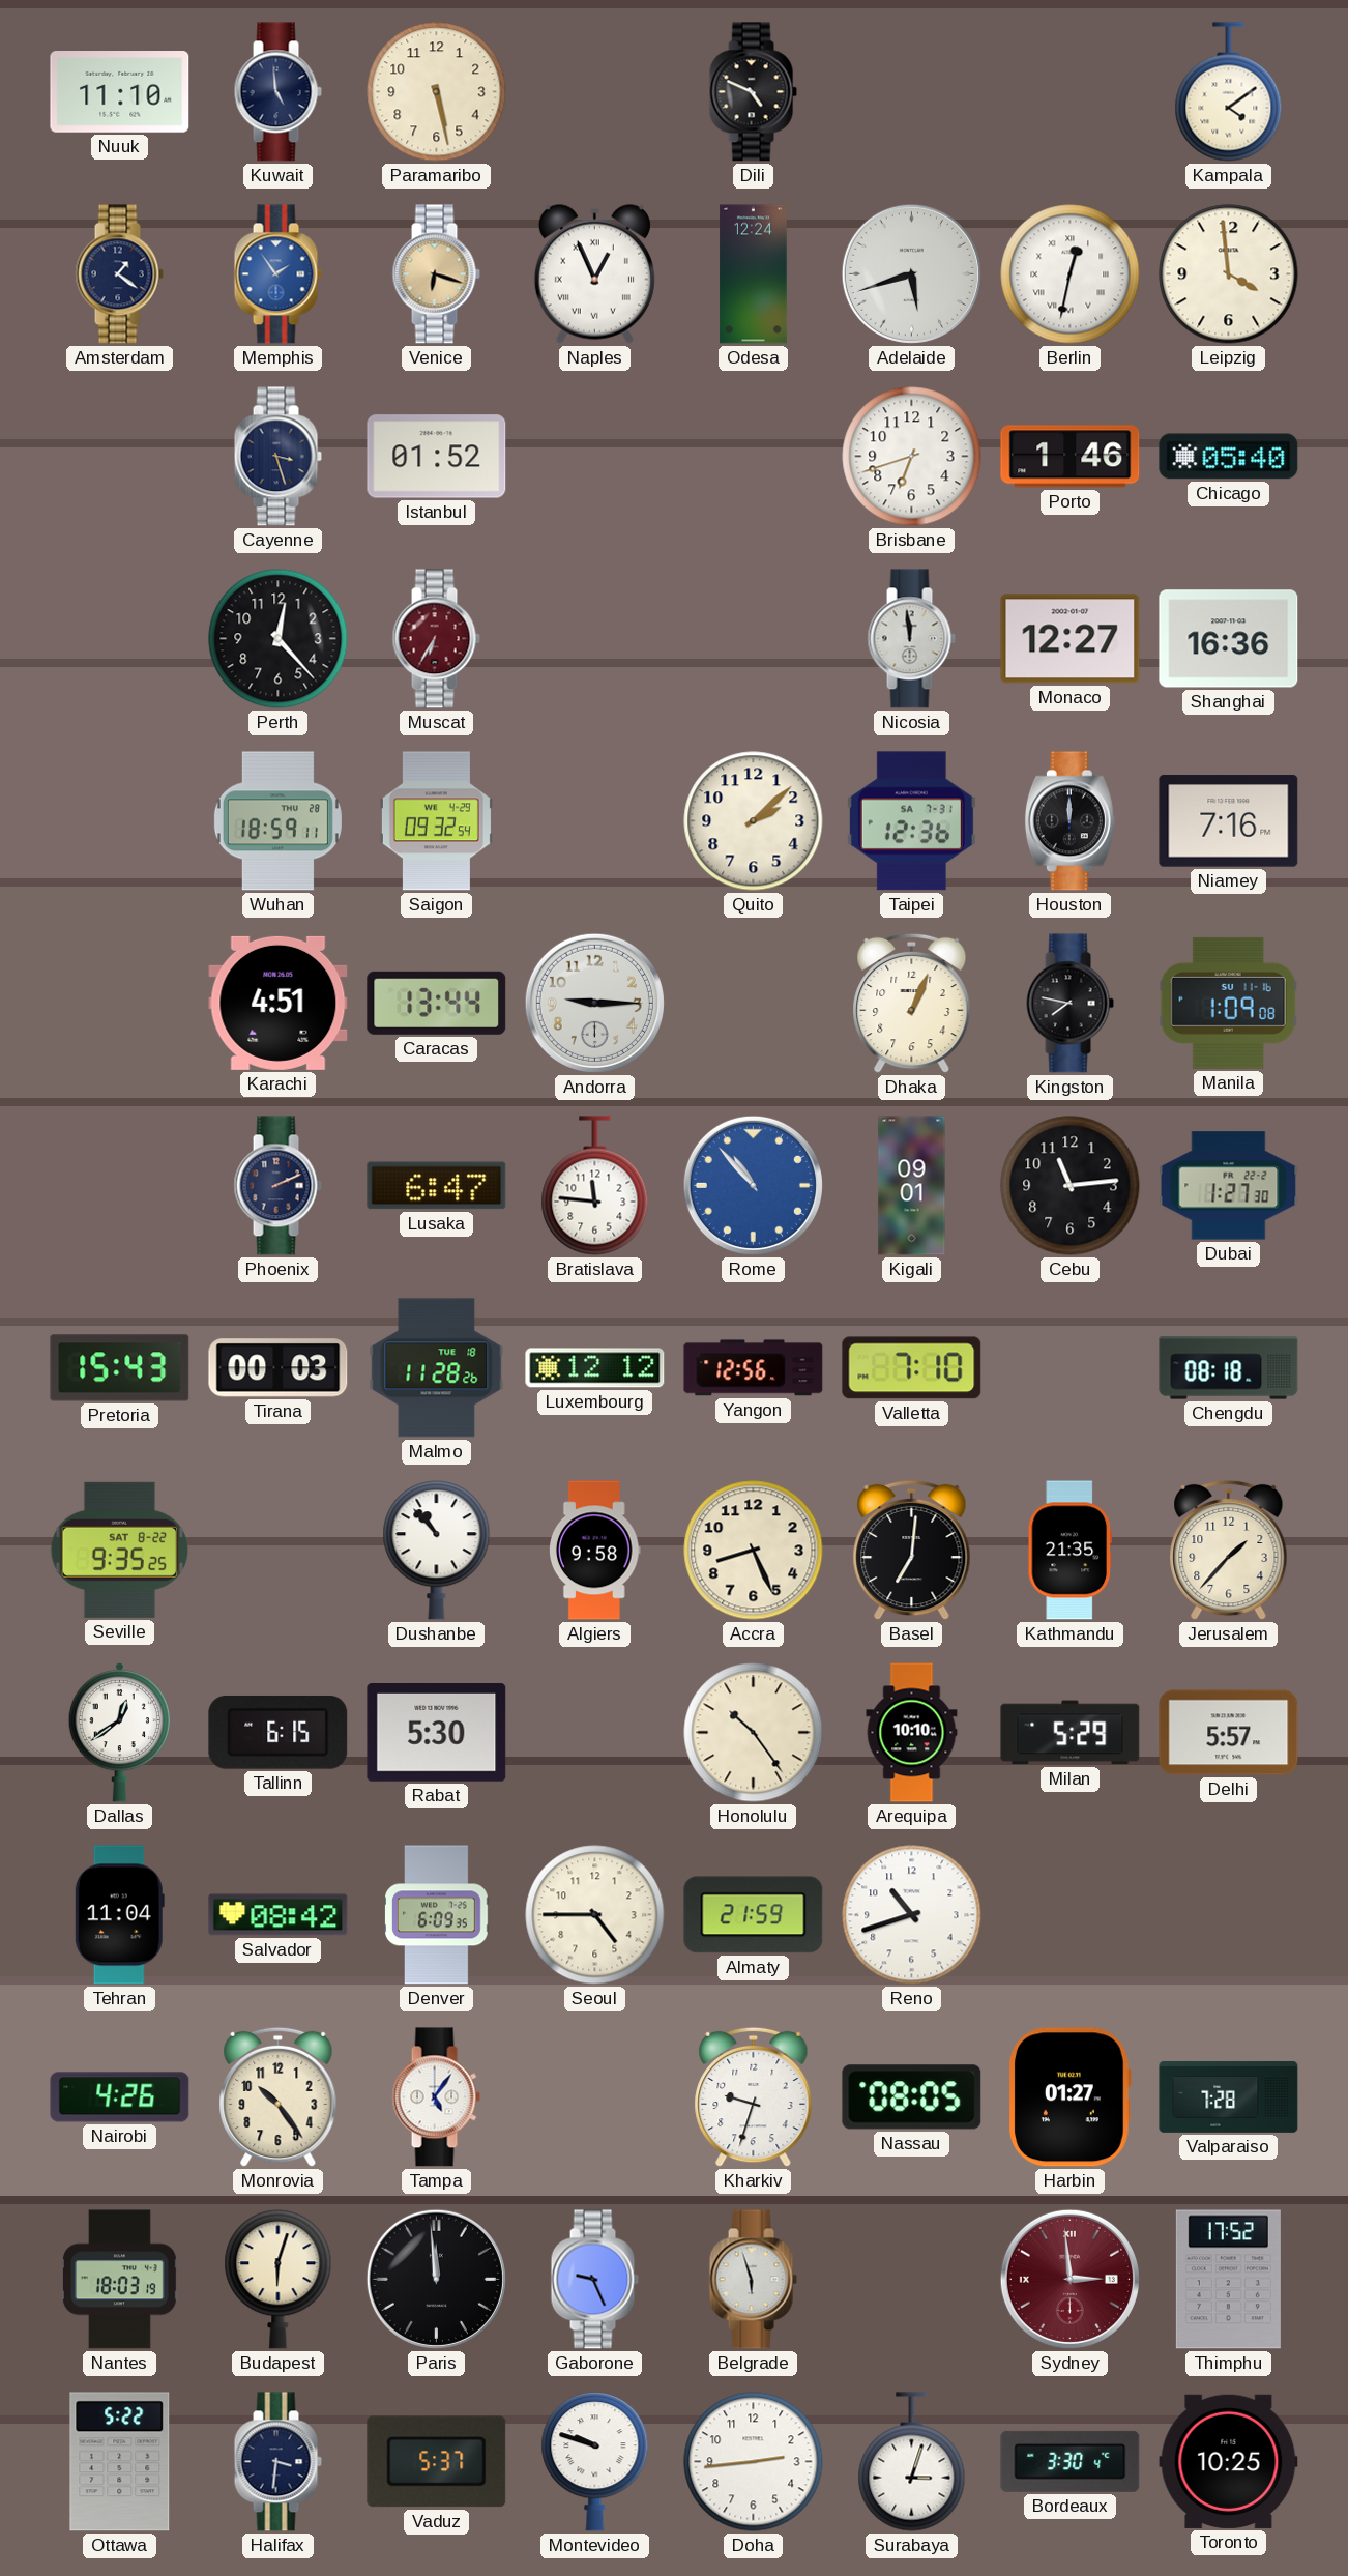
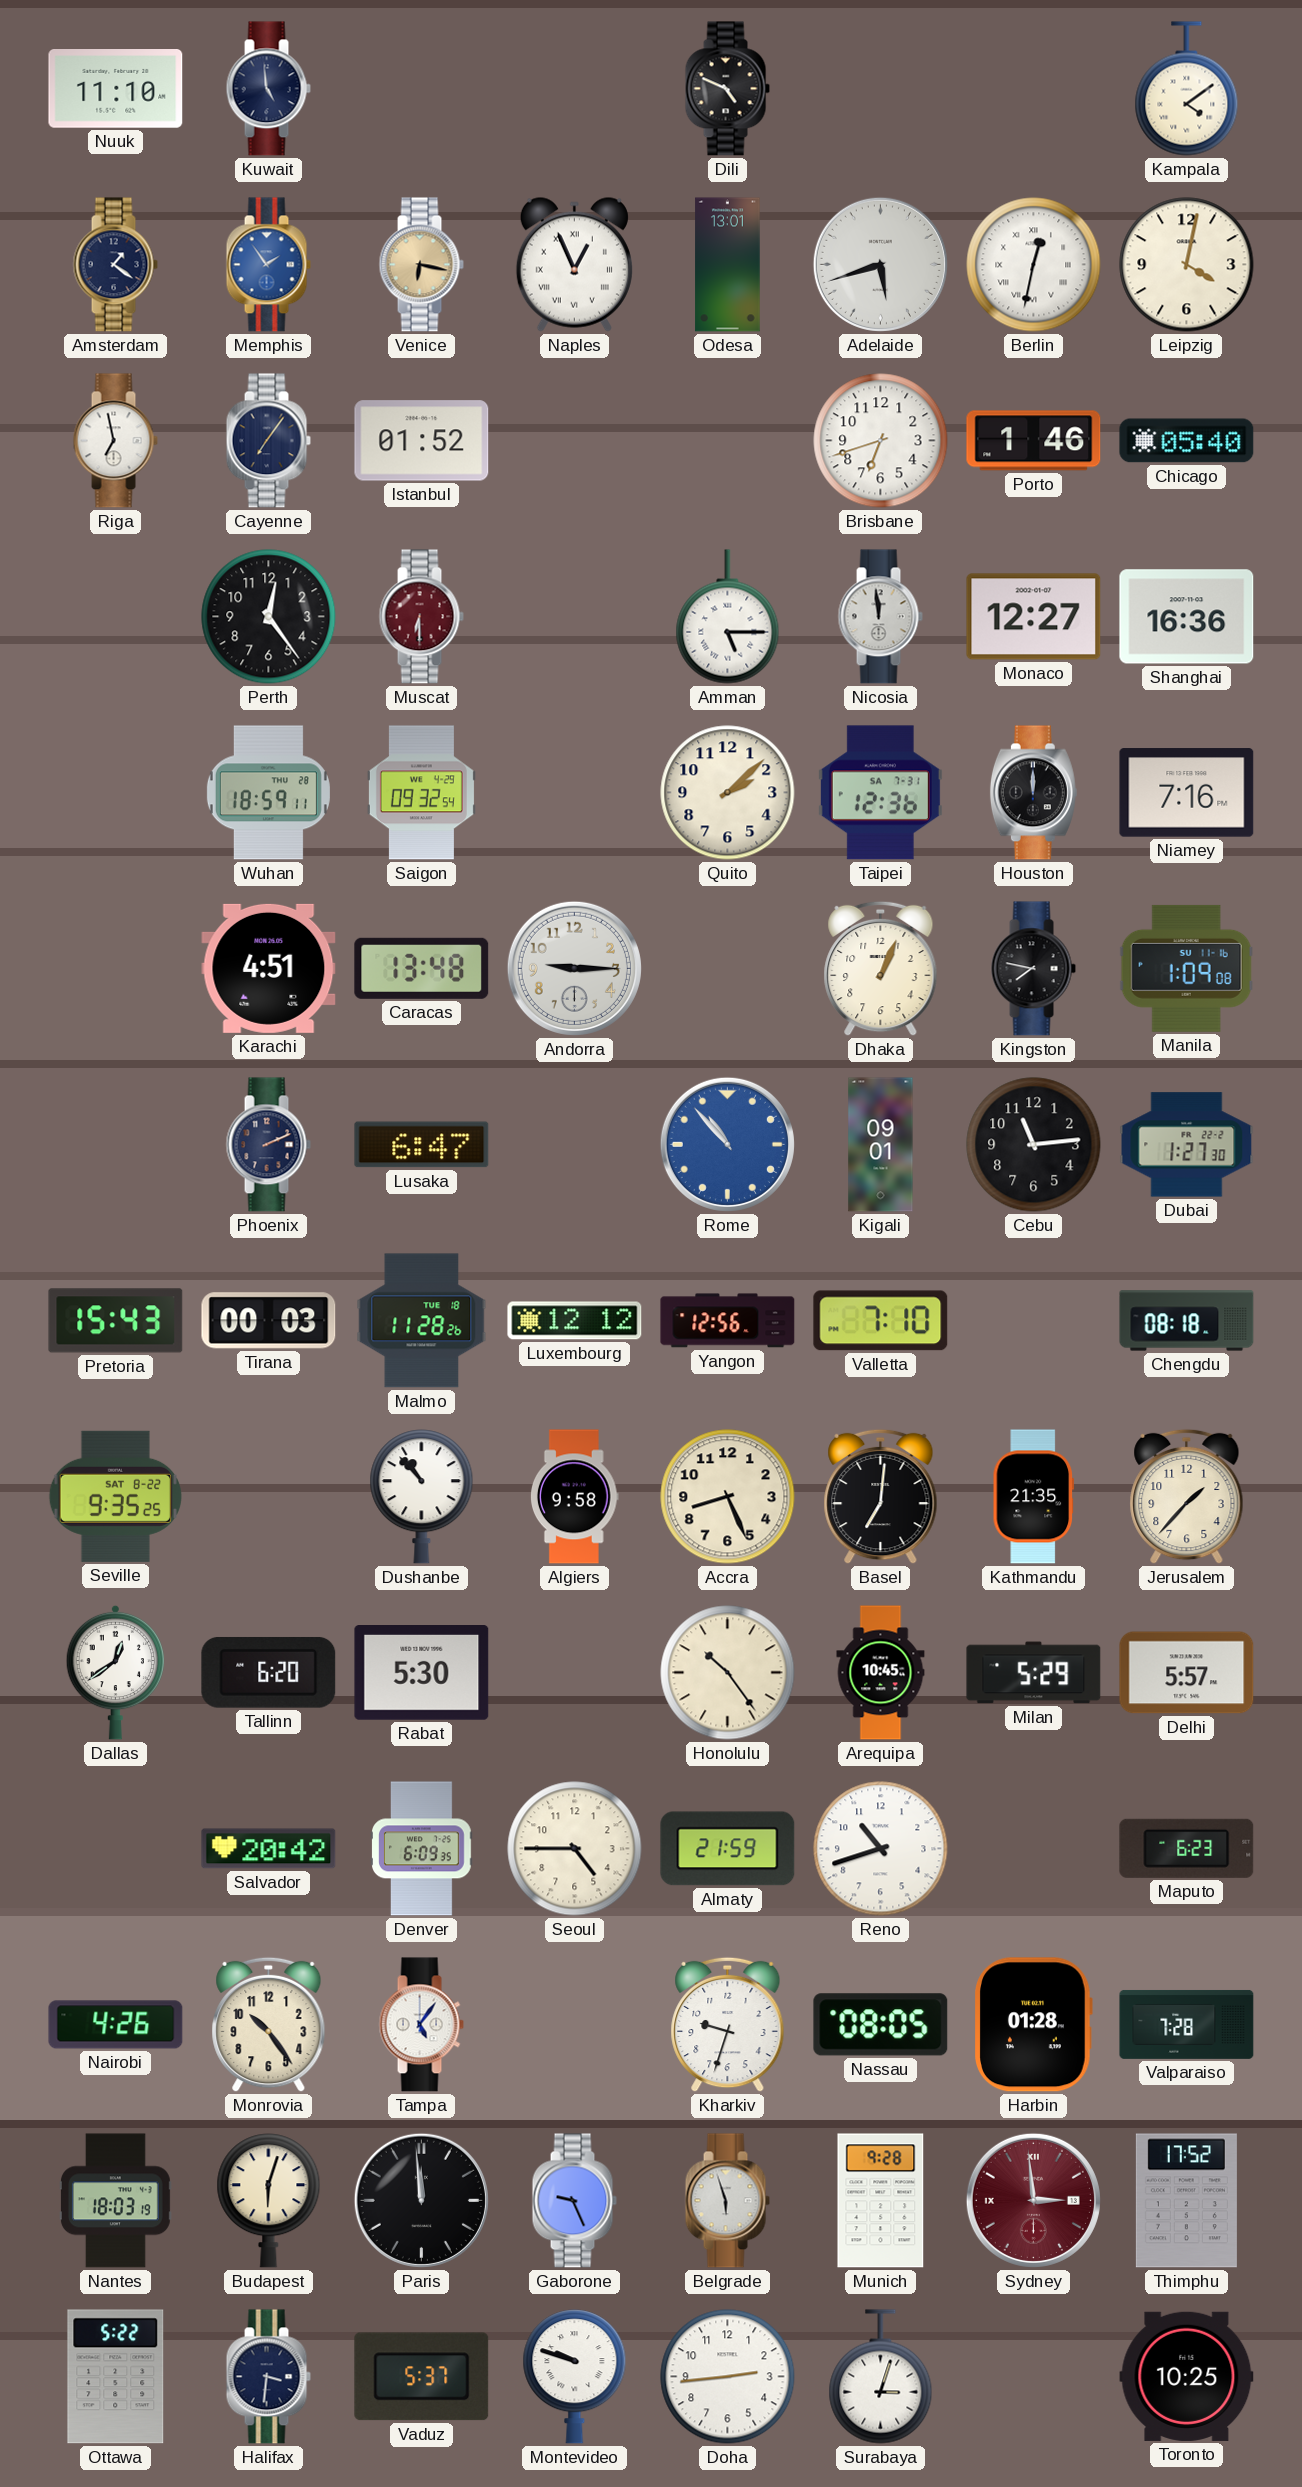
Paramaribo: 5:28 -> none (437, 92)
Venice: 6:18 -> 6:17 (421, 265)
Odesa: 12:24 -> 13:01 (728, 265)
Leipzig: 3:59 -> 4:02 (1187, 265)
Riga: none -> 6:58 (115, 441)
Cayenne: 3:27 -> 7:06 (268, 441)
Perth: 12:23 -> 12:24 (269, 617)
Muscat: 6:35 -> 6:30 (421, 617)
Amman: none -> 5:15 (728, 617)
Caracas: 13:44 -> 13:48 (422, 968)
Bratislava: 11:46 -> none (595, 1186)
Tallinn: 6:15 -> 6:20 (269, 1672)
Arequipa: 10:10 -> 10:45 (881, 1673)
Tehran: 11:04 -> none (119, 1915)
Salvador: 08:42 -> 20:42 (269, 1849)
Maputo: none -> 6:23 (1187, 1848)
Harbin: 01:27 -> 01:28 (1033, 2025)
Munich: none -> 9:28 (881, 2201)
Bordeaux: 3:30 -> none (1071, 2461)
